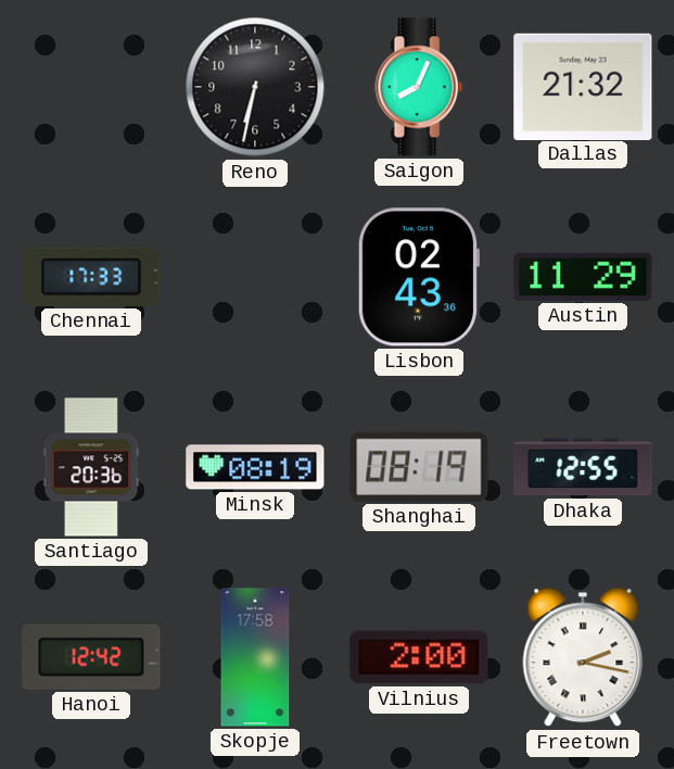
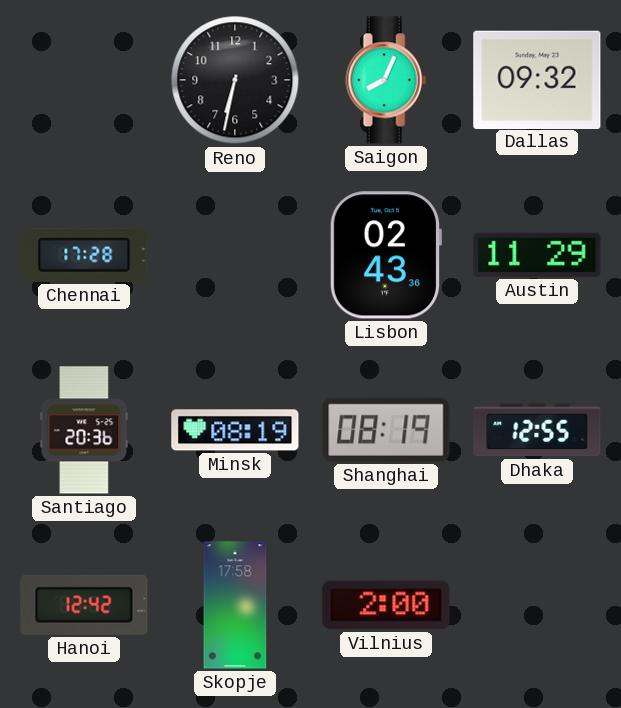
Dallas: 21:32 -> 09:32 (537, 79)
Chennai: 17:33 -> 17:28 (84, 255)
Freetown: 2:17 -> none (583, 657)
